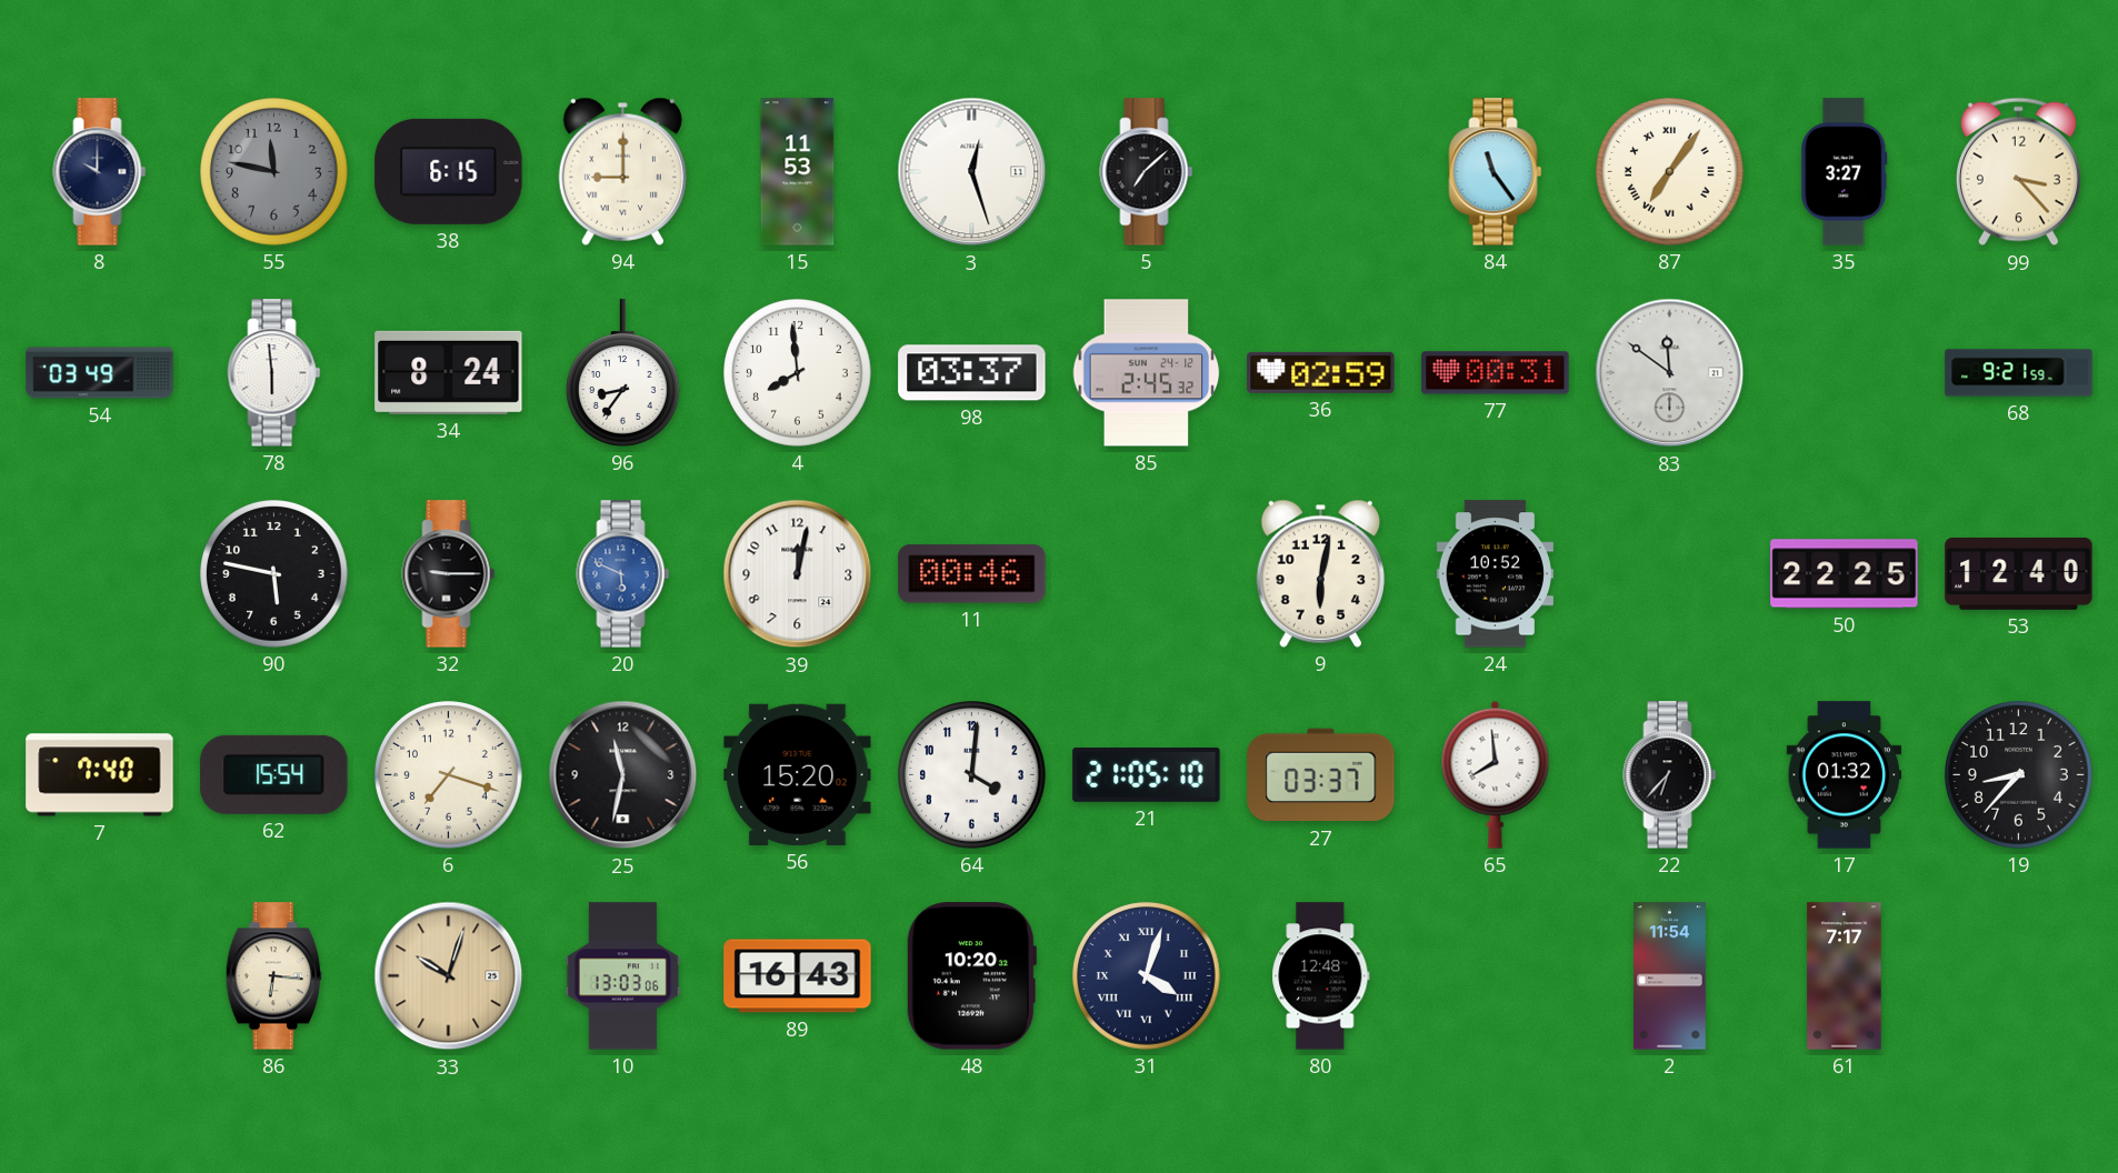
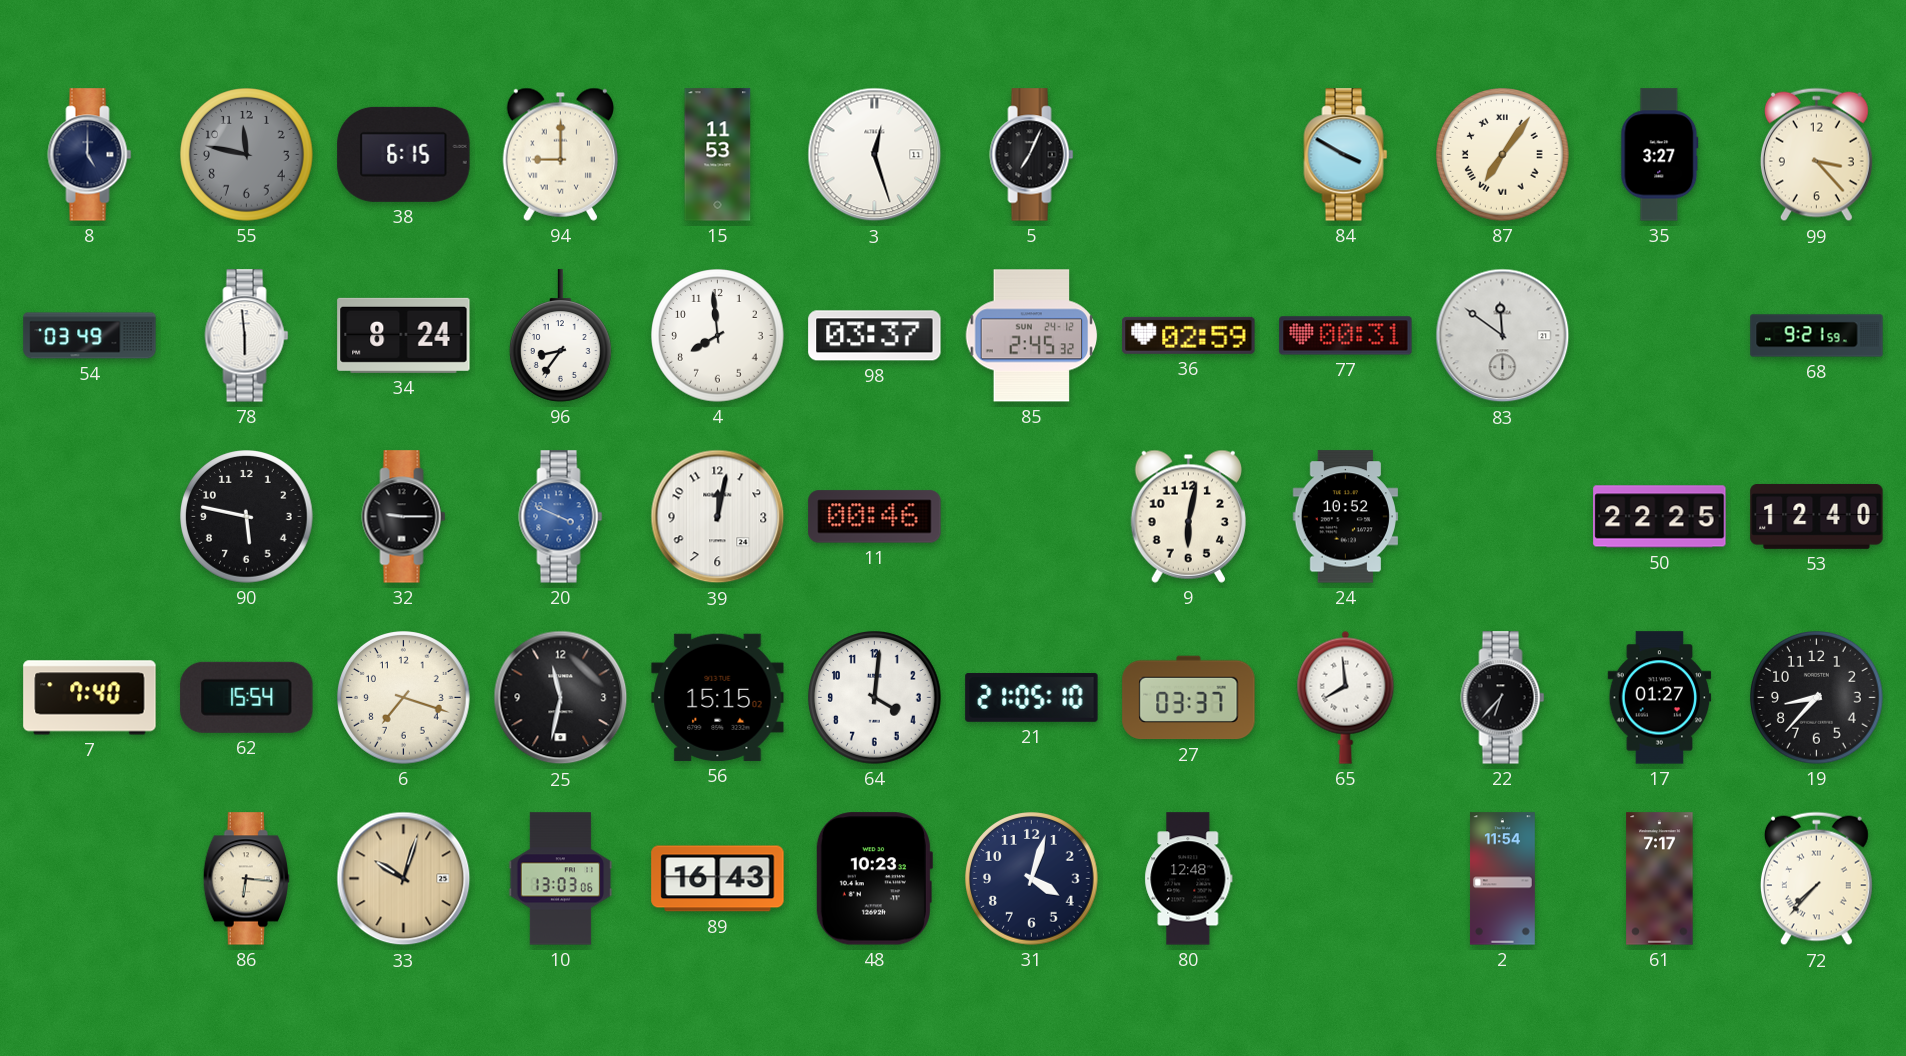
8: 10:00 -> 5:00 (90, 155)
5: 7:08 -> 7:04 (1032, 155)
84: 11:24 -> 3:50 (1346, 155)
20: 5:49 -> 3:49 (561, 517)
56: 15:20 -> 15:15 (718, 697)
17: 01:32 -> 01:27 (1660, 698)
48: 10:20 -> 10:23 (874, 879)
31 numerals: Roman -> Arabic (1032, 879)
72: none -> 7:37 (1816, 879)
